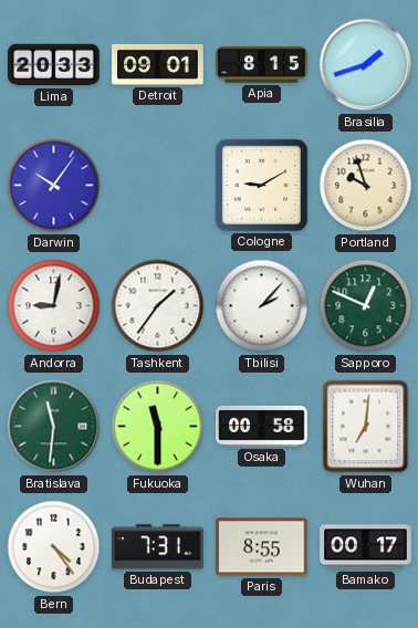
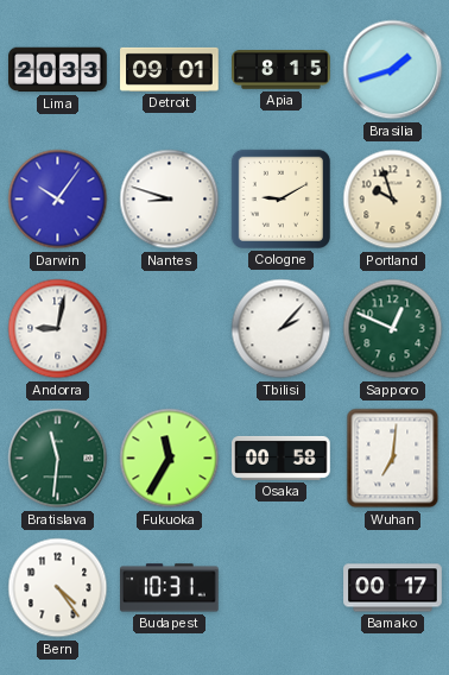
Nantes: none -> 8:48 (170, 200)
Tashkent: 1:36 -> none (158, 306)
Fukuoka: 11:30 -> 11:35 (170, 459)
Budapest: 7:31 -> 10:31 (170, 588)
Paris: 8:55 -> none (262, 547)
